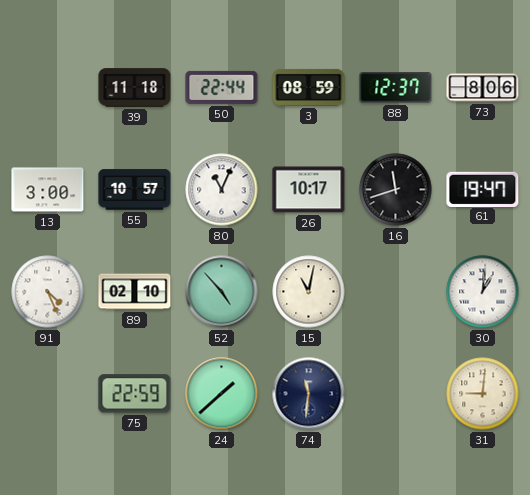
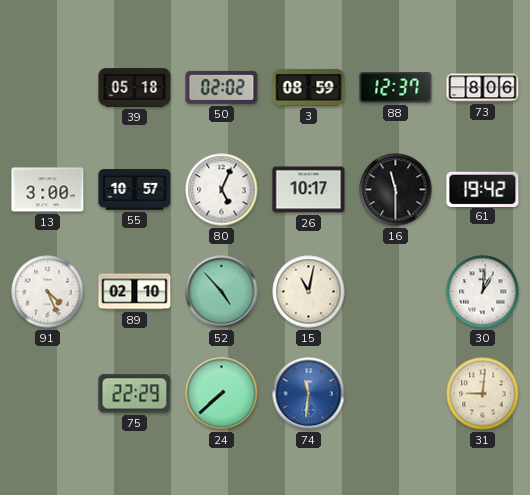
39: 11:18 -> 05:18 (135, 88)
50: 22:44 -> 02:02 (222, 87)
80: 11:04 -> 5:04 (222, 190)
16: 11:42 -> 11:30 (396, 190)
61: 19:47 -> 19:42 (483, 189)
75: 22:59 -> 22:29 (135, 394)
24: 1:38 -> 7:38 (222, 394)
74 dial: navy -> blue (309, 394)
